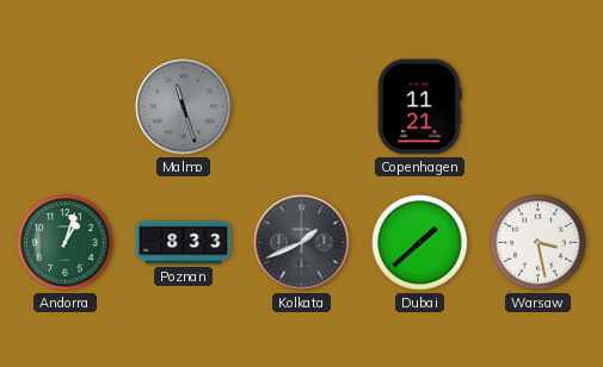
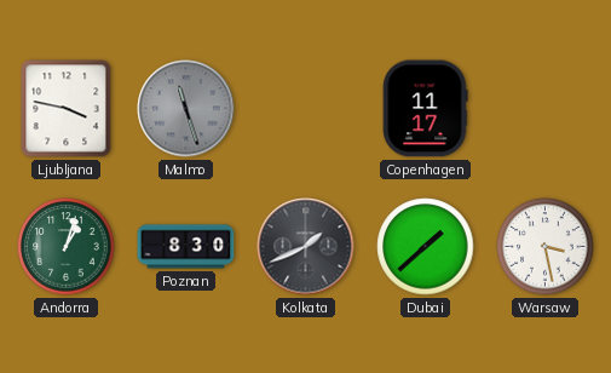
Ljubljana: none -> 3:47 (67, 109)
Copenhagen: 11:21 -> 11:17 (425, 109)
Poznan: 8:33 -> 8:30 (186, 247)
